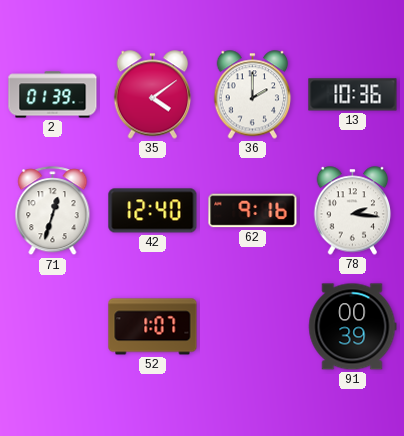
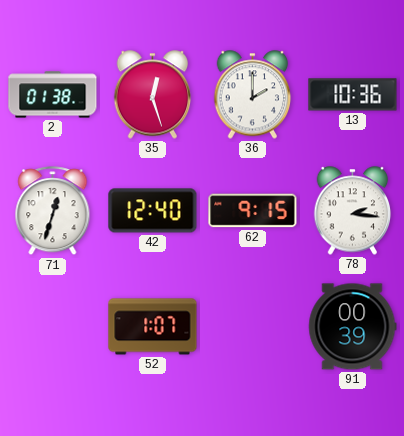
2: 01:39 -> 01:38 (53, 95)
35: 4:09 -> 12:27 (153, 95)
62: 9:16 -> 9:15 (253, 211)
